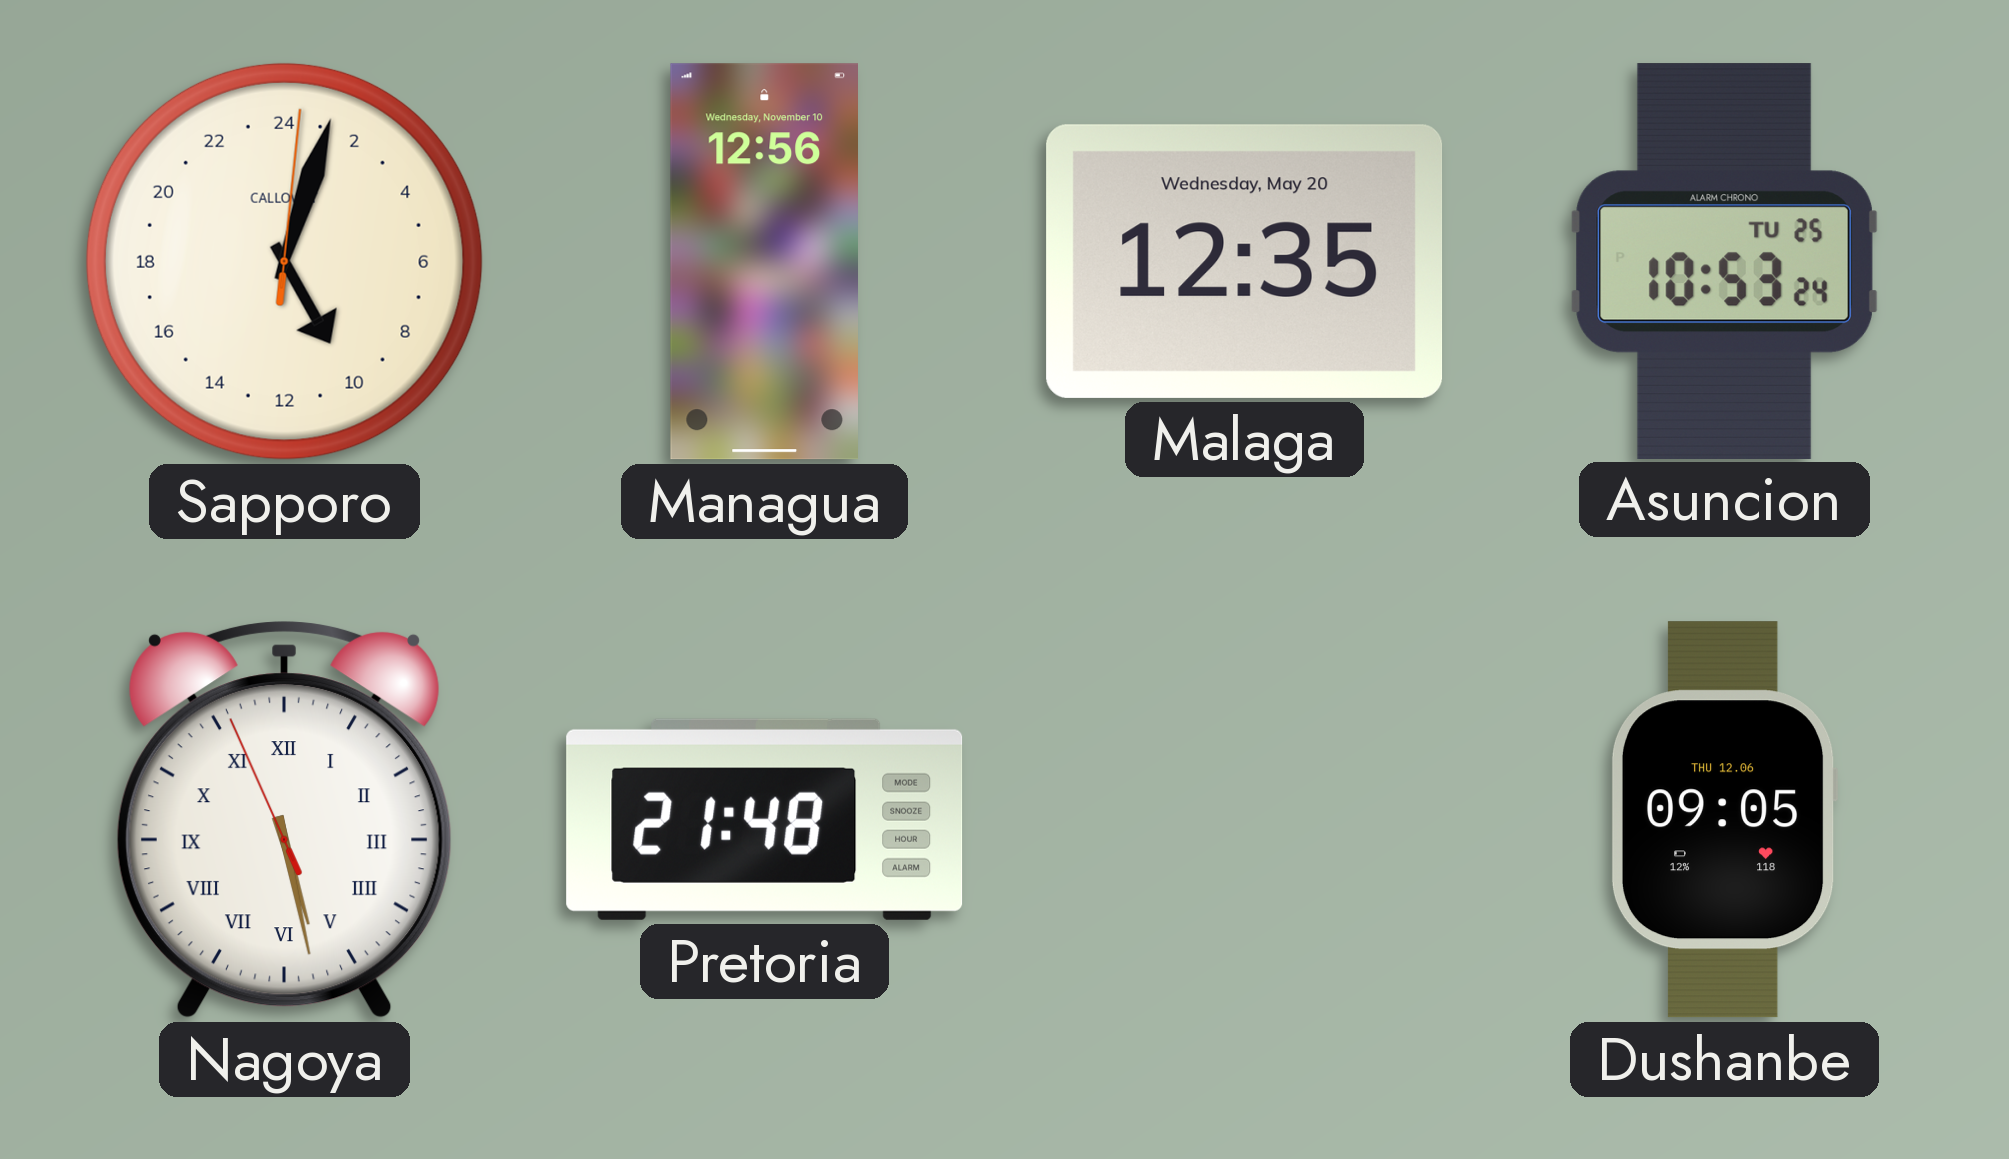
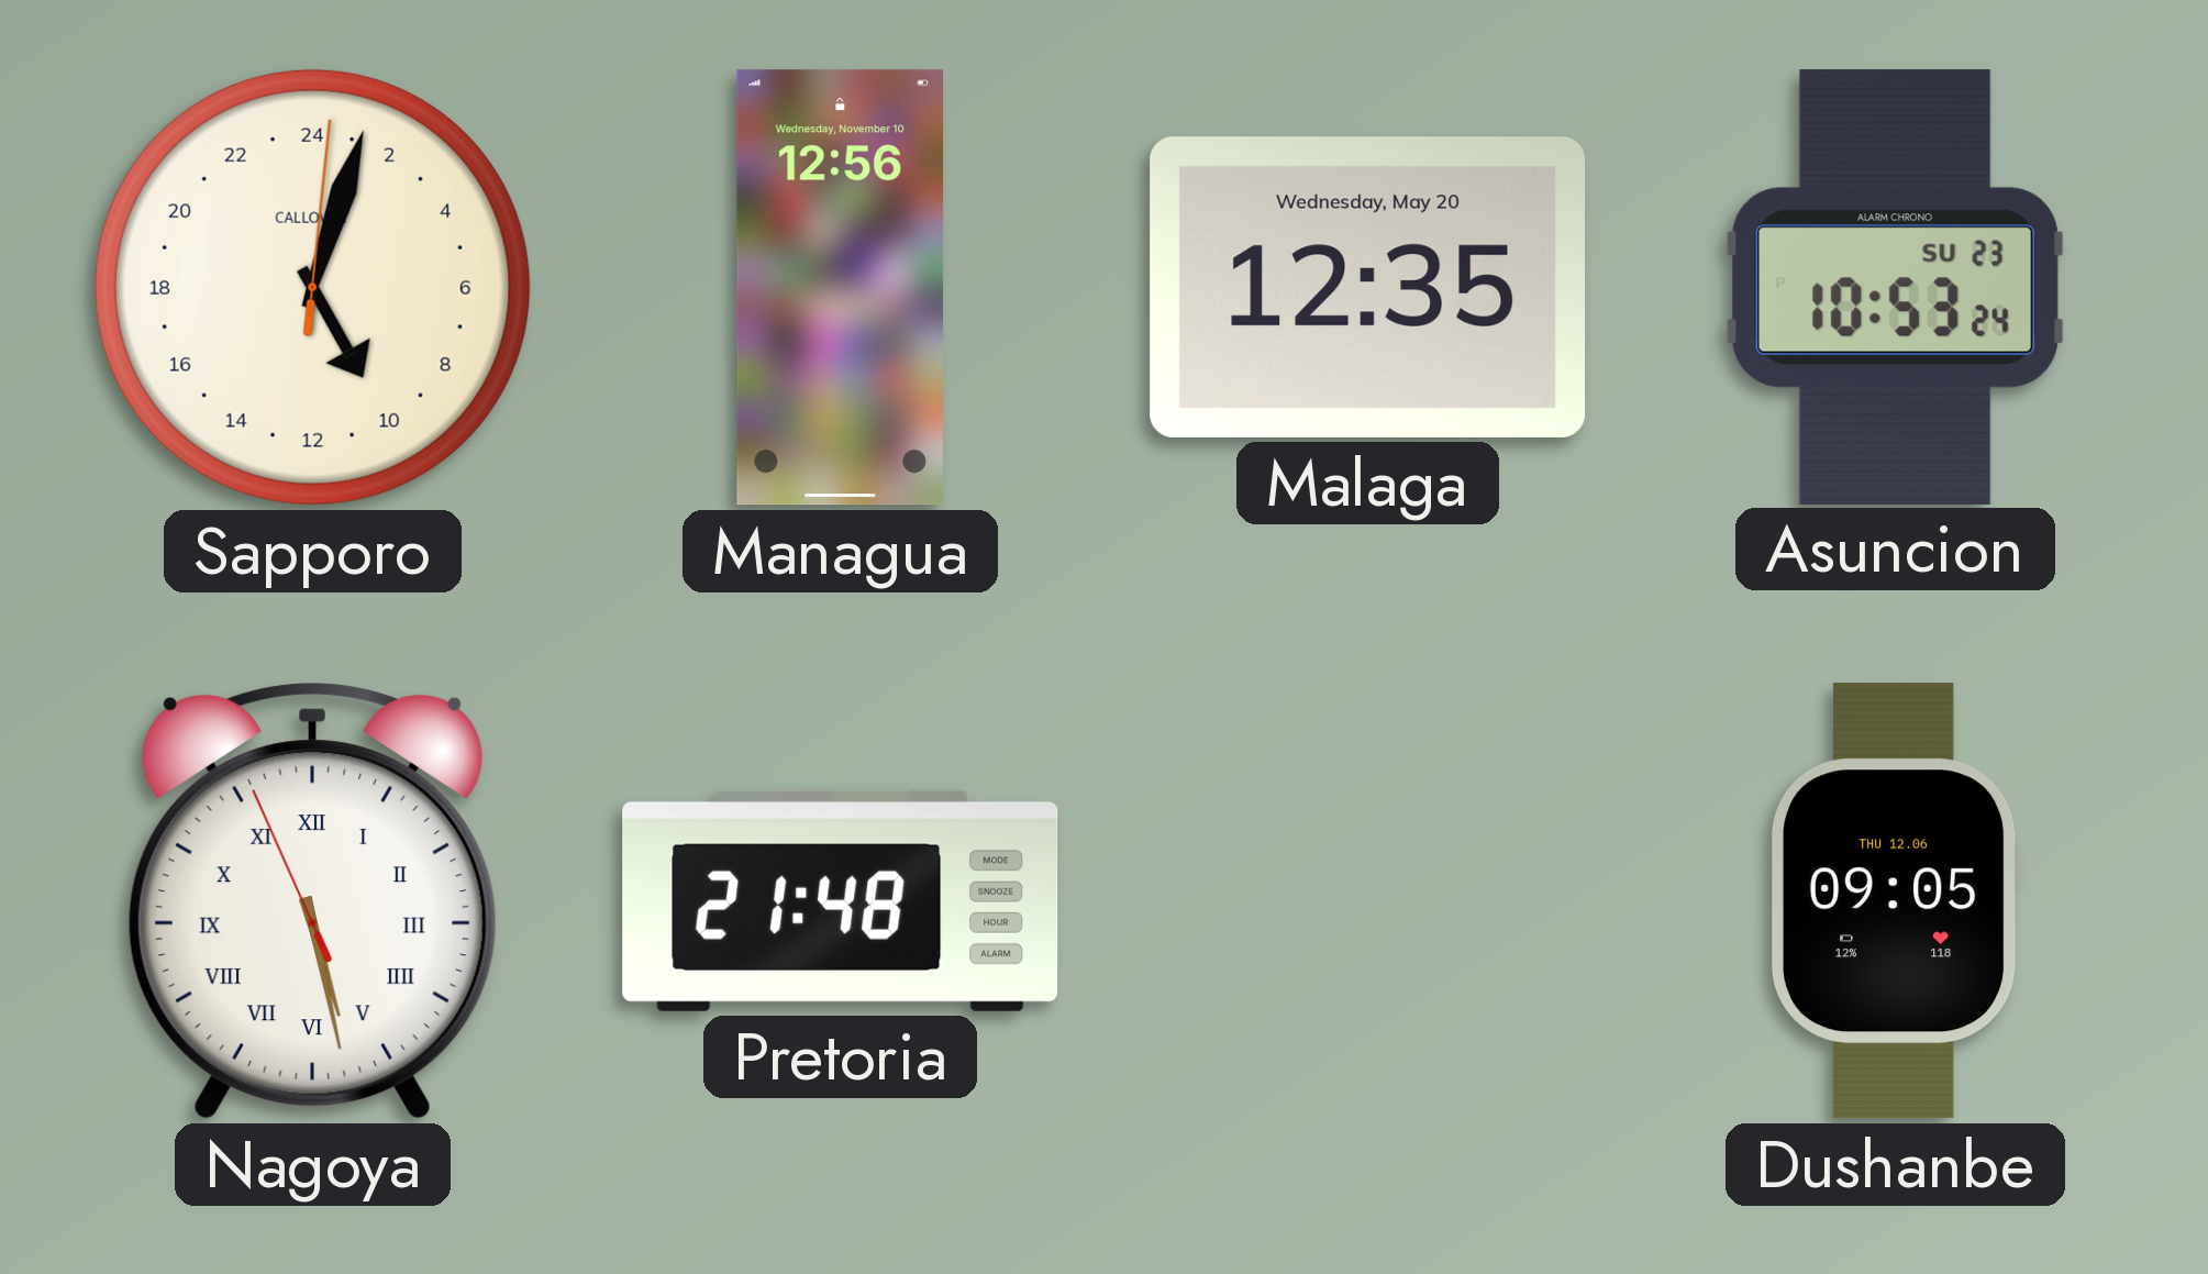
Asuncion date: TU 25 -> SU 23 (1895, 287)
